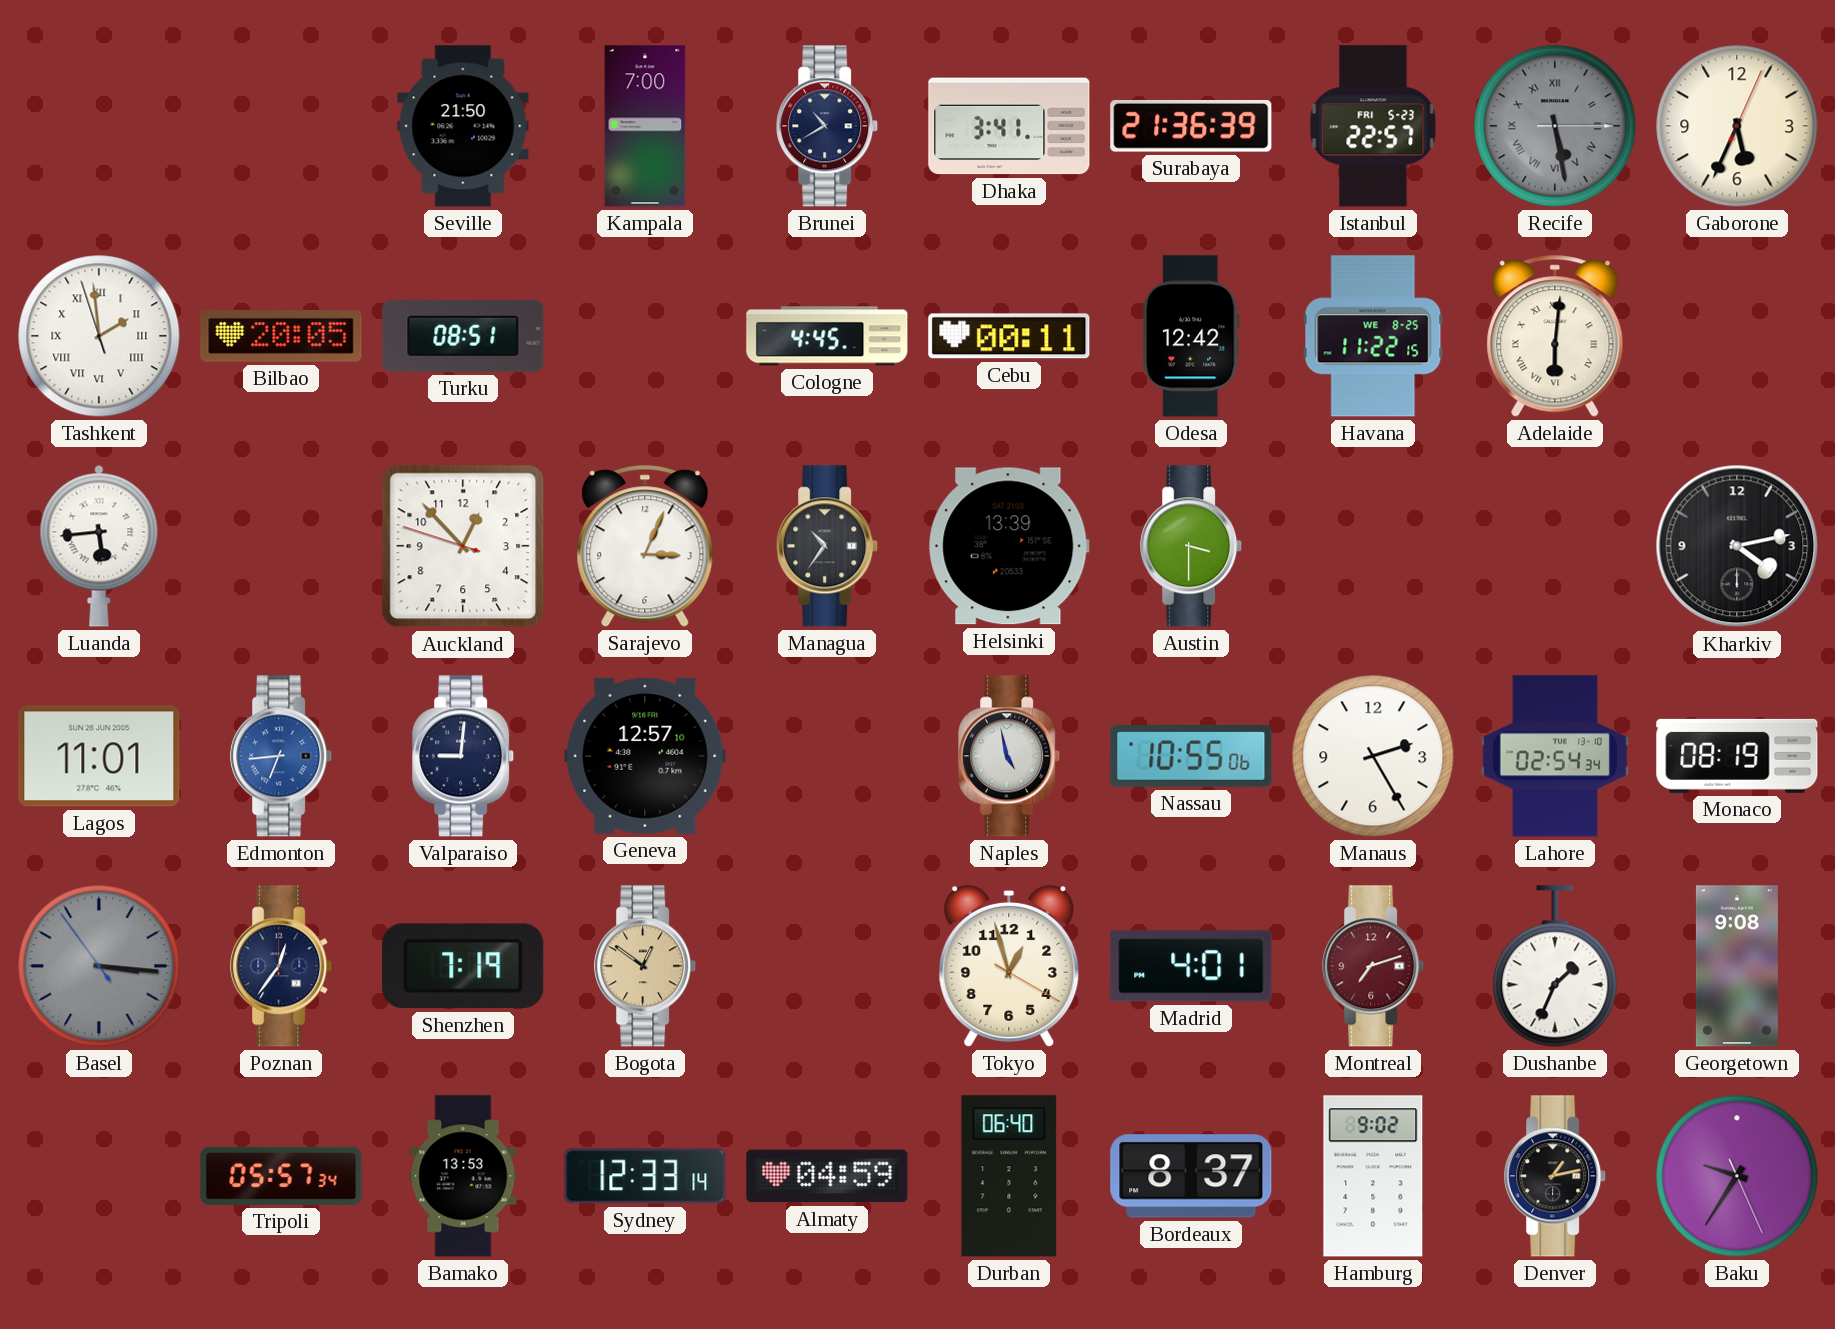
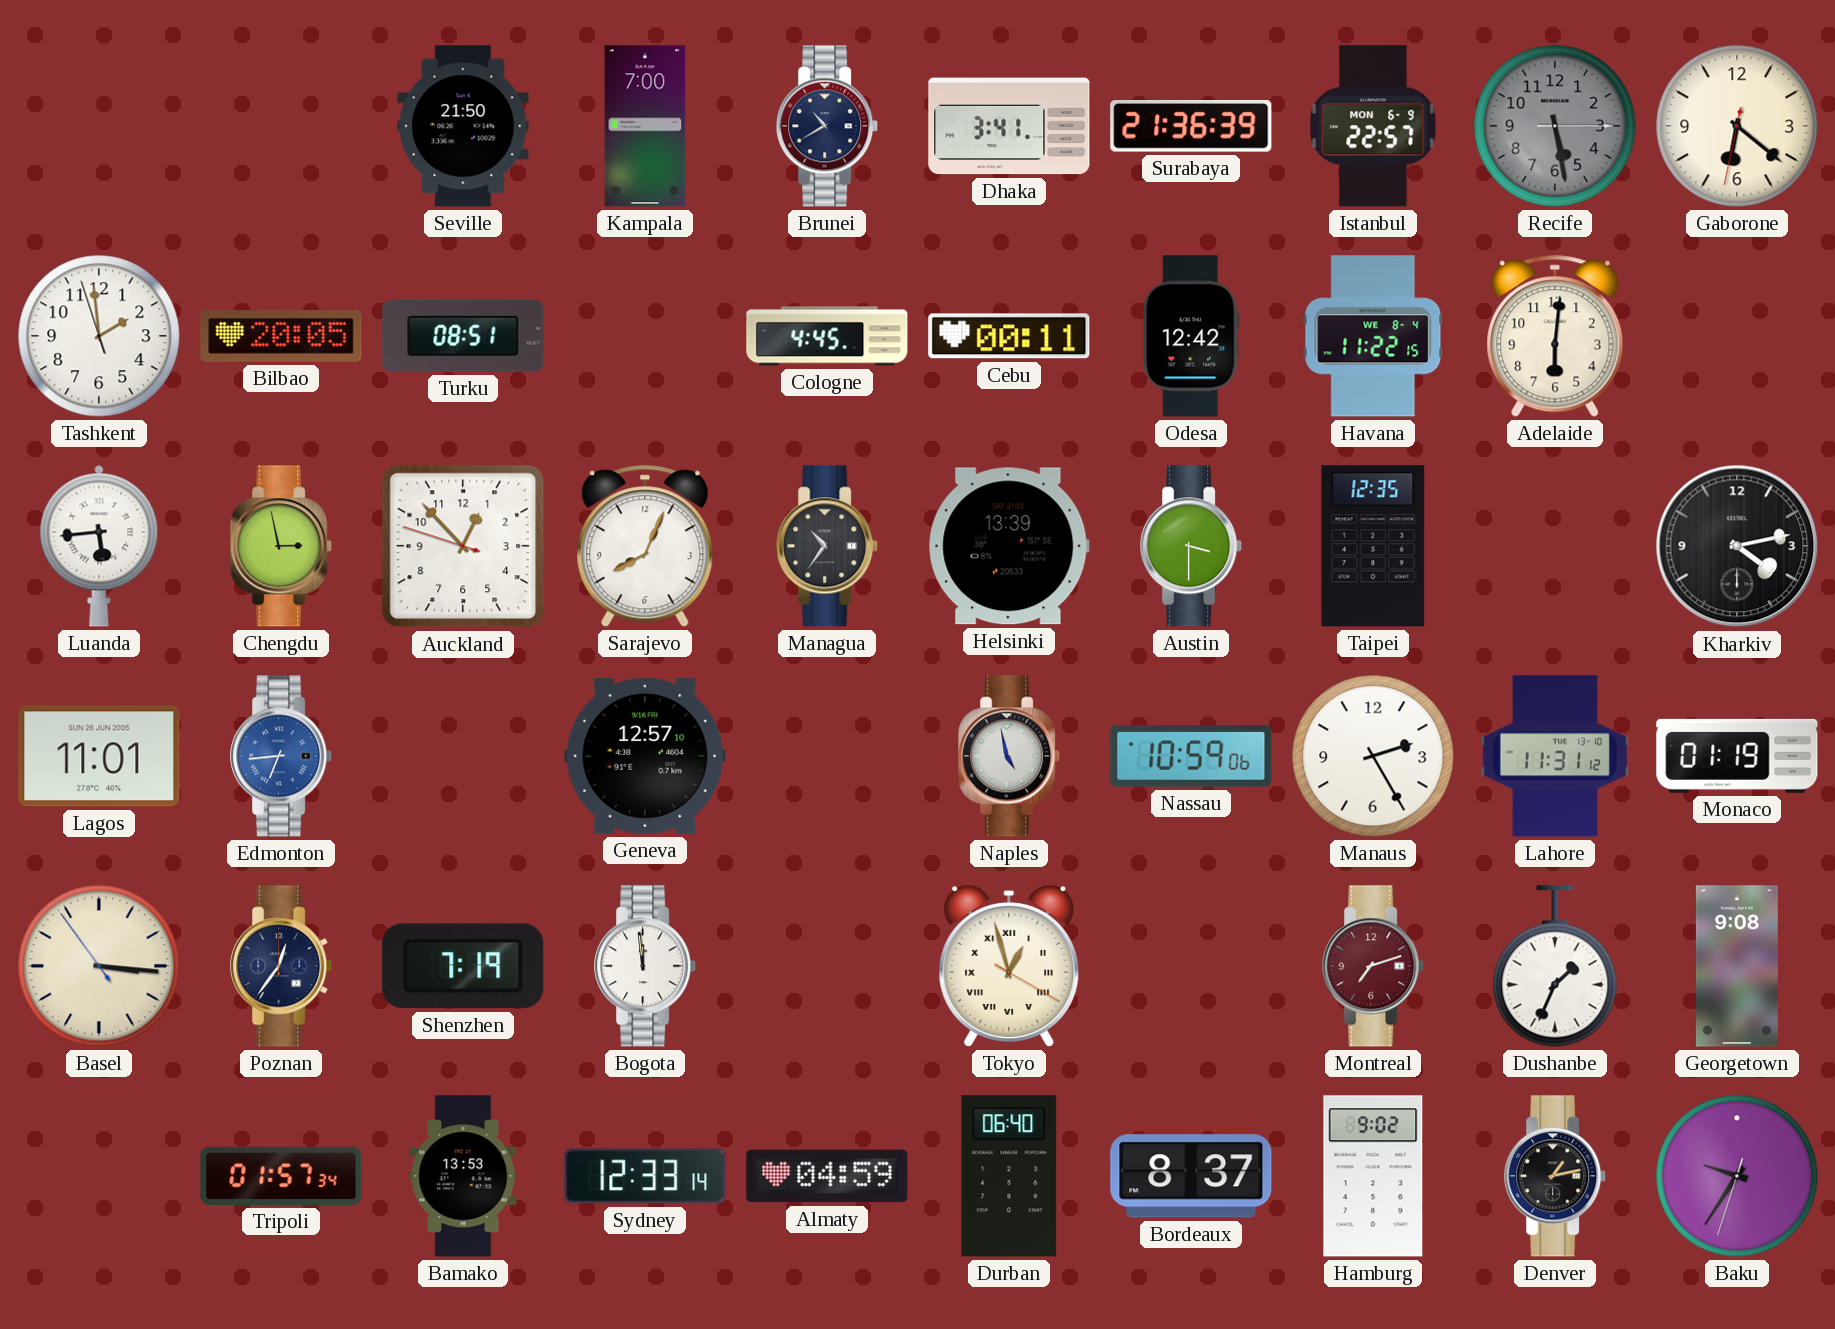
Istanbul date: FRI 5-23 -> MON 6-9 (1373, 126)
Recife numerals: Roman -> Arabic (1555, 126)
Gaborone: 5:34 -> 6:21 (1737, 126)
Tashkent numerals: Roman -> Arabic (99, 336)
Havana date: WE 8-25 -> WE 8-4 (1373, 336)
Adelaide numerals: Roman -> Arabic (1555, 336)
Chengdu: none -> 2:58 (282, 546)
Sarajevo: 3:04 -> 8:04 (645, 546)
Taipei: none -> 12:35 (1373, 546)
Valparaiso: 9:01 -> none (464, 756)
Nassau: 10:55 -> 10:59 (1191, 757)
Lahore: 02:54 -> 11:31 (1555, 756)
Monaco: 08:19 -> 01:19 (1737, 756)
Basel dial: grey -> cream (99, 966)
Bogota: 12:51 -> 11:59 (646, 966)
Bogota dial: champagne -> white (646, 966)
Tokyo numerals: Arabic -> Roman (1009, 966)
Madrid: 4:01 -> none (1191, 966)
Tripoli: 05:57 -> 01:57 (281, 1176)
Baku: 9:35:26 -> 9:35:33 (1737, 1176)
